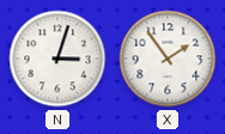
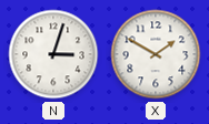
X: 1:54 -> 1:50 (156, 54)
